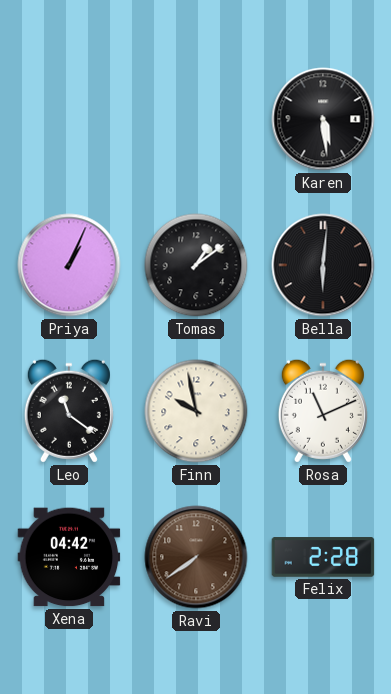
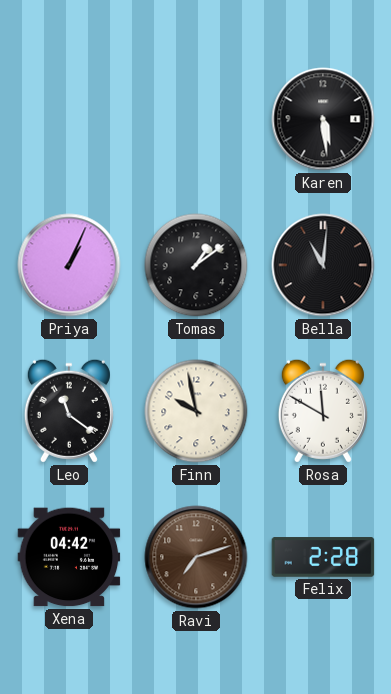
Bella: 6:01 -> 11:01 (323, 265)
Rosa: 11:11 -> 11:50 (323, 411)
Ravi: 7:39 -> 7:12 (196, 557)
